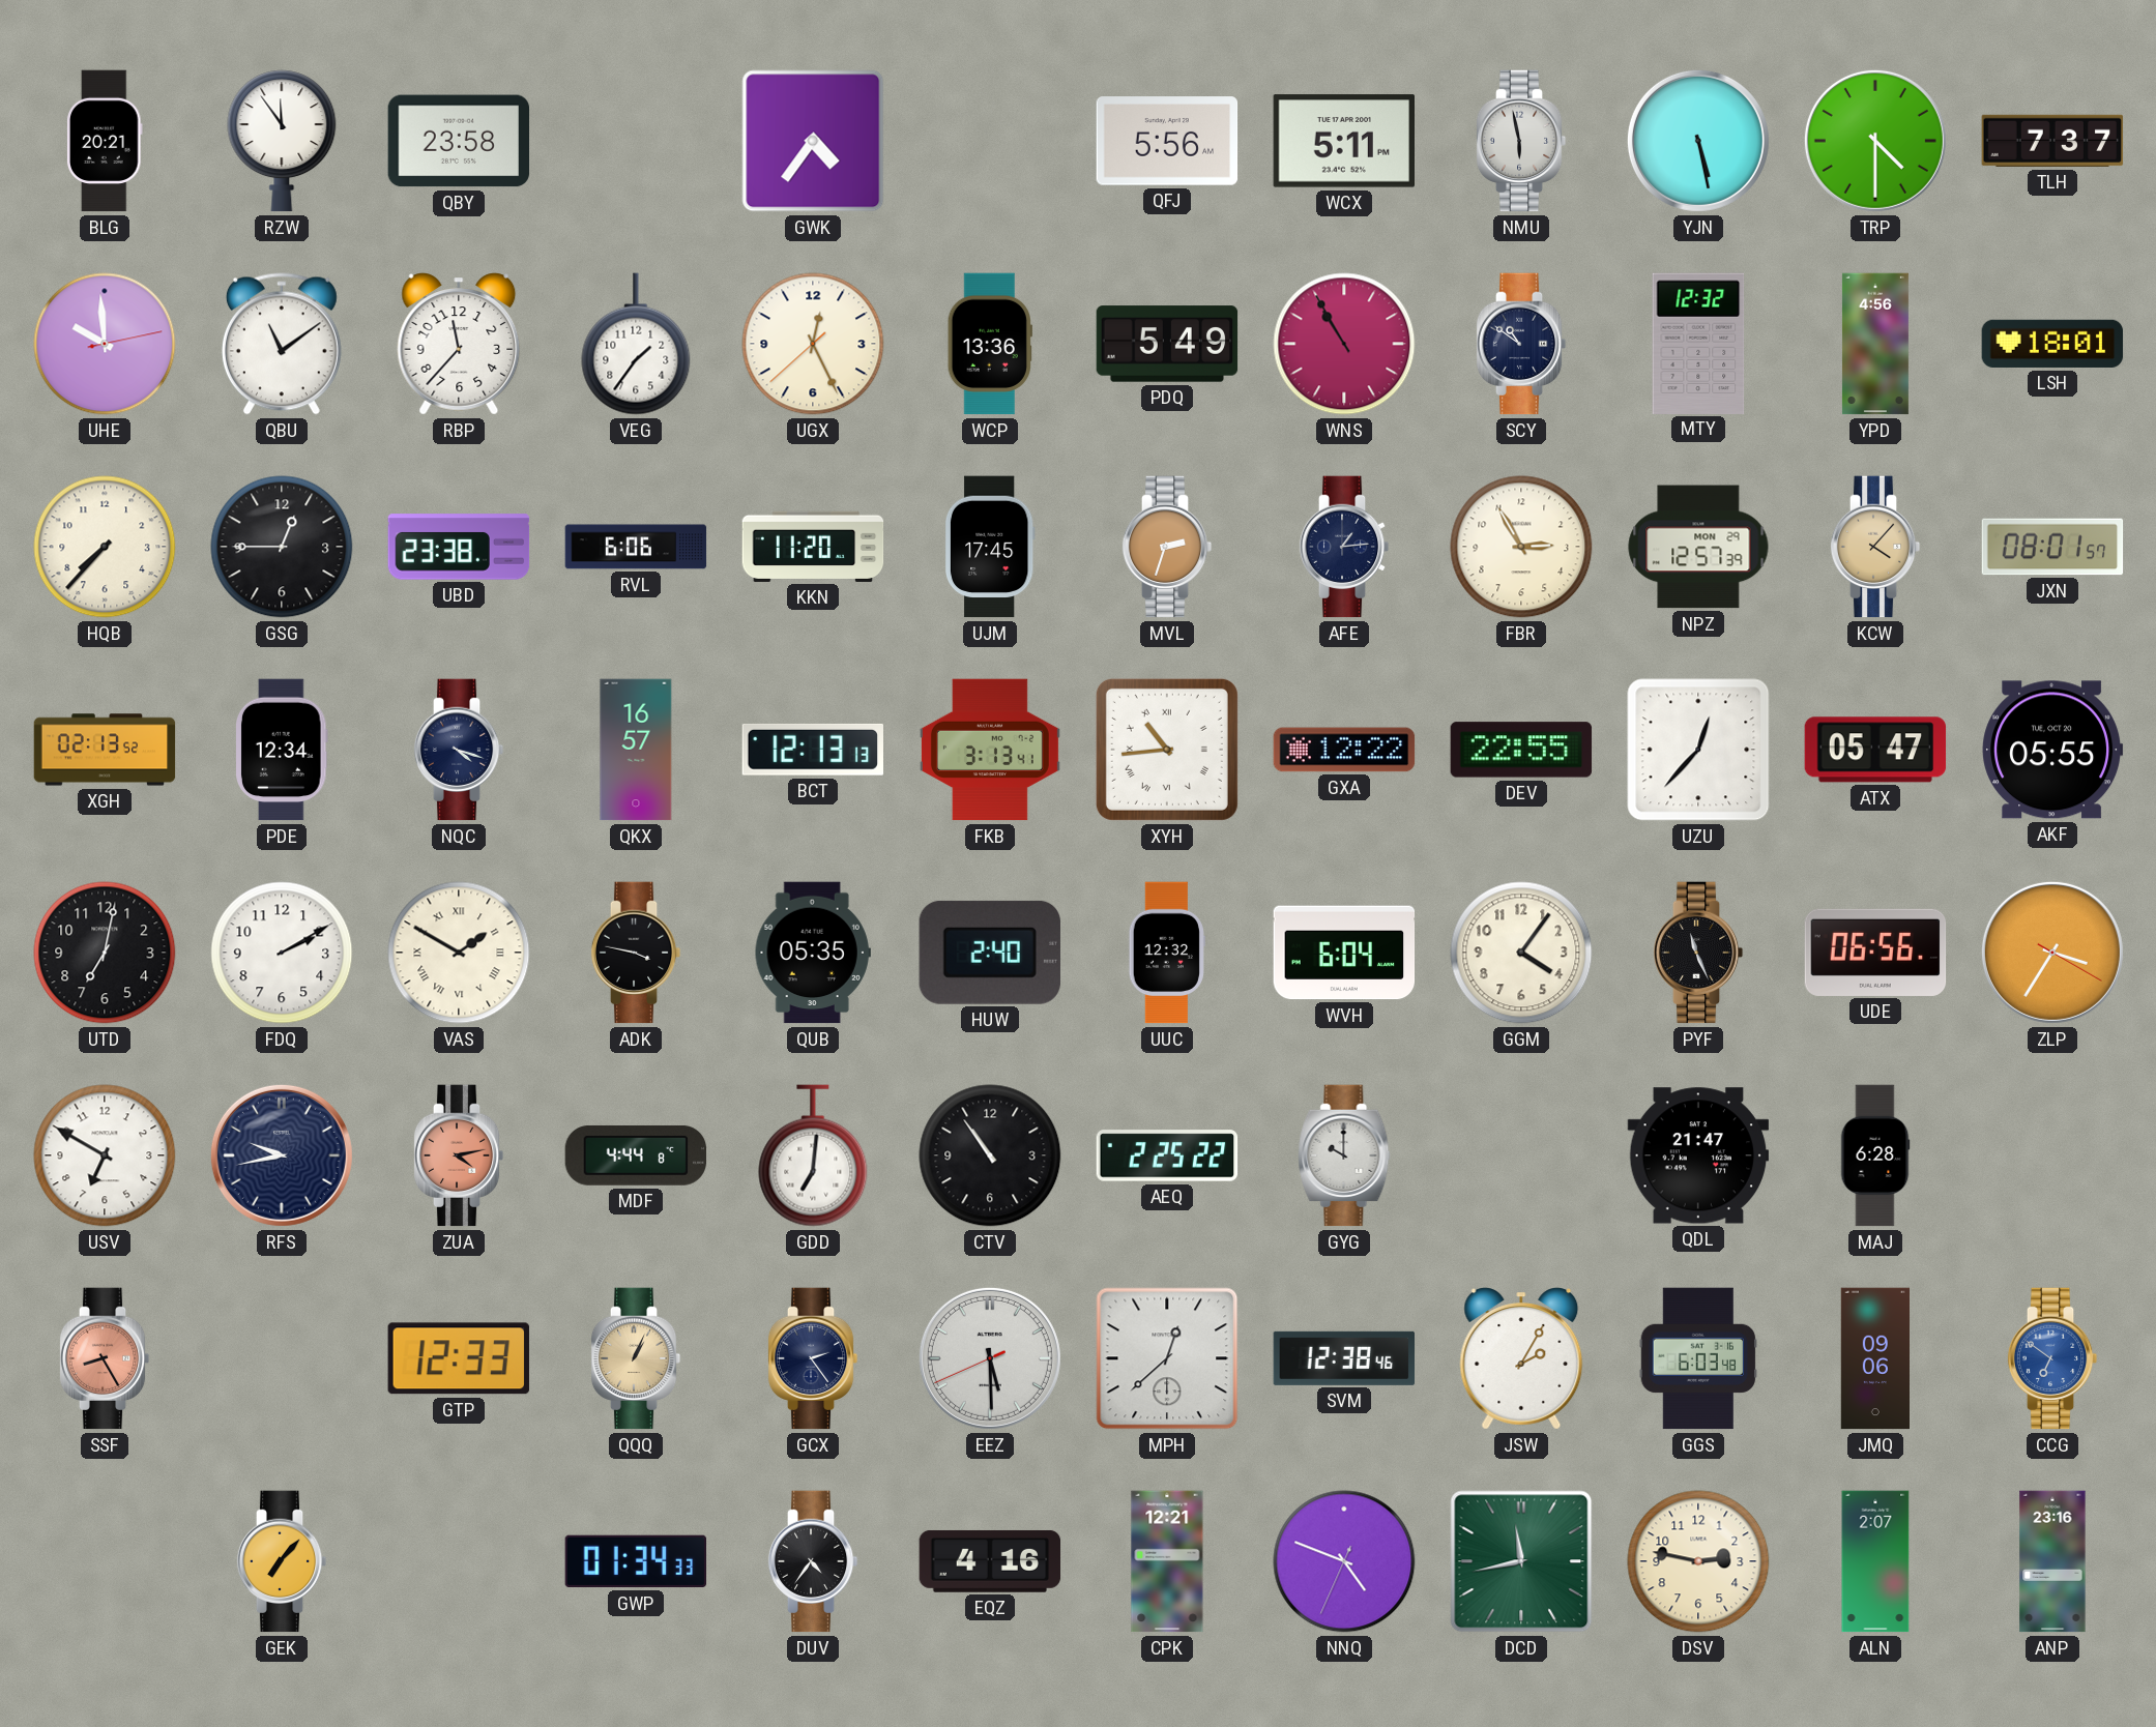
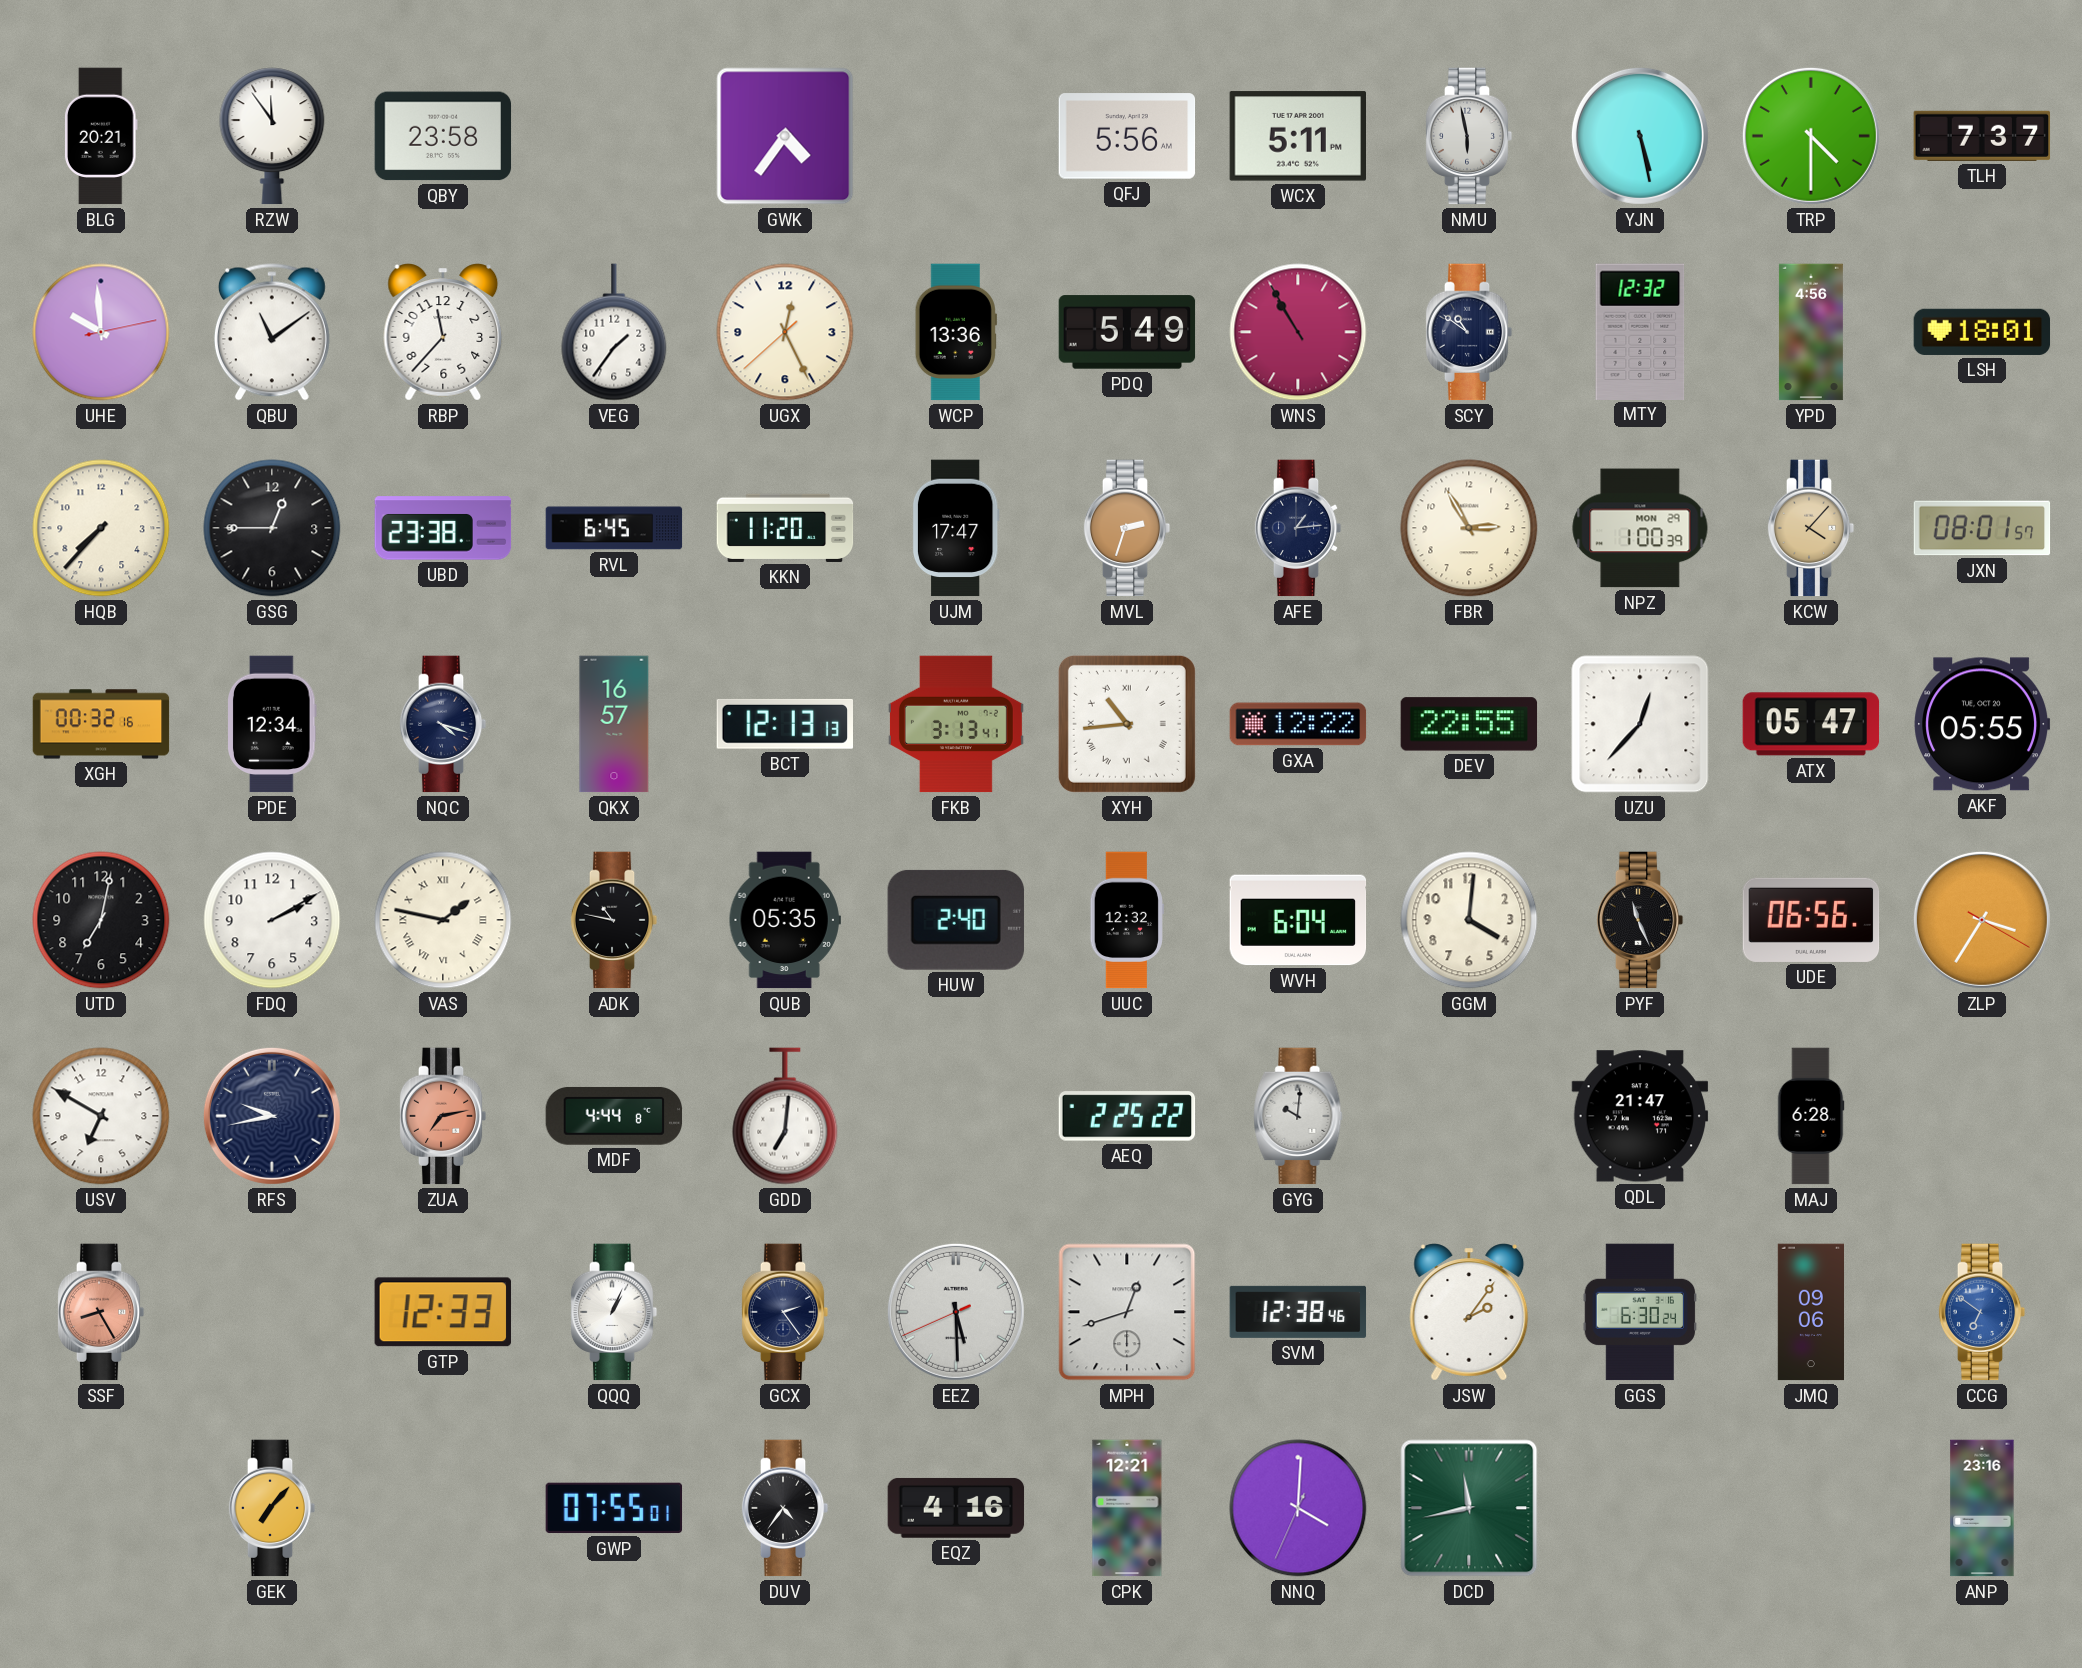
RVL: 6:06 -> 6:45 (614, 528)
UJM: 17:45 -> 17:47 (956, 528)
NPZ: 12:57 -> 1:00 (1640, 528)
XGH: 02:13 -> 00:32 (101, 724)
VAS: 1:50 -> 1:47 (443, 920)
ADK: 3:47 -> 10:47 (614, 920)
GGM: 4:06 -> 4:01 (1469, 920)
ZUA: 4:13 -> 7:13 (443, 1116)
CTV: 10:54 -> none (990, 1155)
GYG: 10:00 -> 10:01 (1298, 1116)
QQQ dial: champagne -> white (614, 1312)
MPH: 12:38 -> 12:42 (1127, 1312)
JSW: 2:05 -> 2:06 (1469, 1312)
GGS: 6:03 -> 6:30 (1640, 1312)
GWP: 01:34 -> 07:55 (614, 1508)
NNQ: 4:48 -> 4:00 (1298, 1508)
DSV: 2:47 -> none (1698, 1561)
ALN: 2:07 -> none (1875, 1561)
